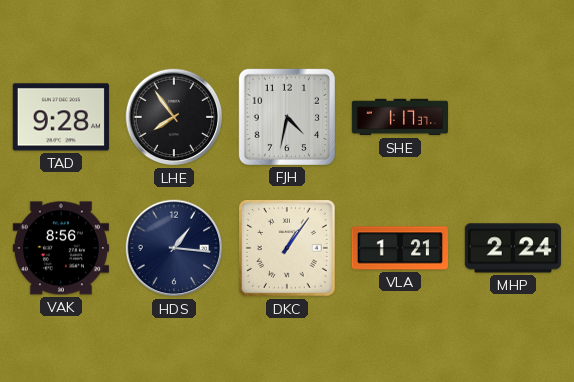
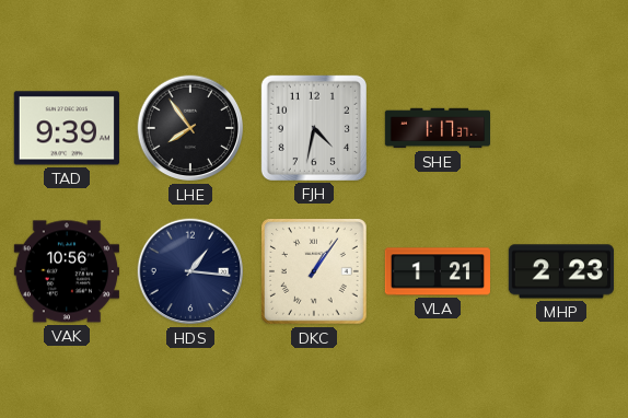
TAD: 9:28 -> 9:39 (67, 128)
VAK: 8:56 -> 10:56 (66, 271)
MHP: 2:24 -> 2:23 (561, 271)
